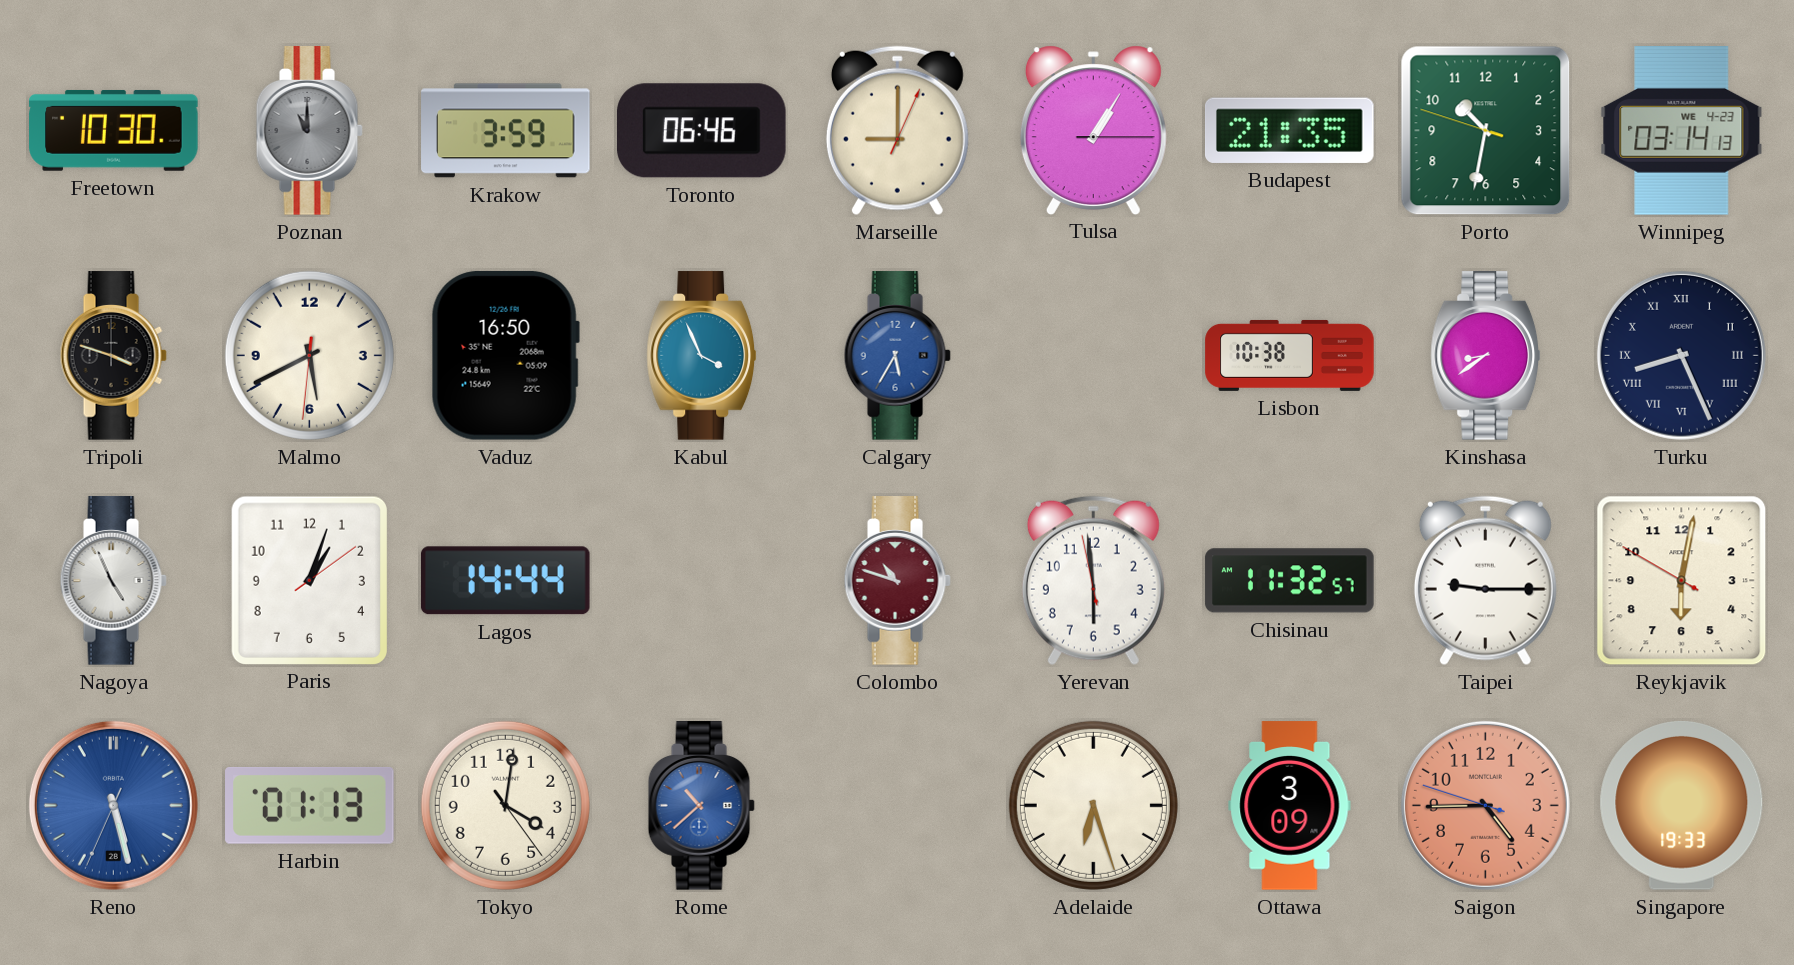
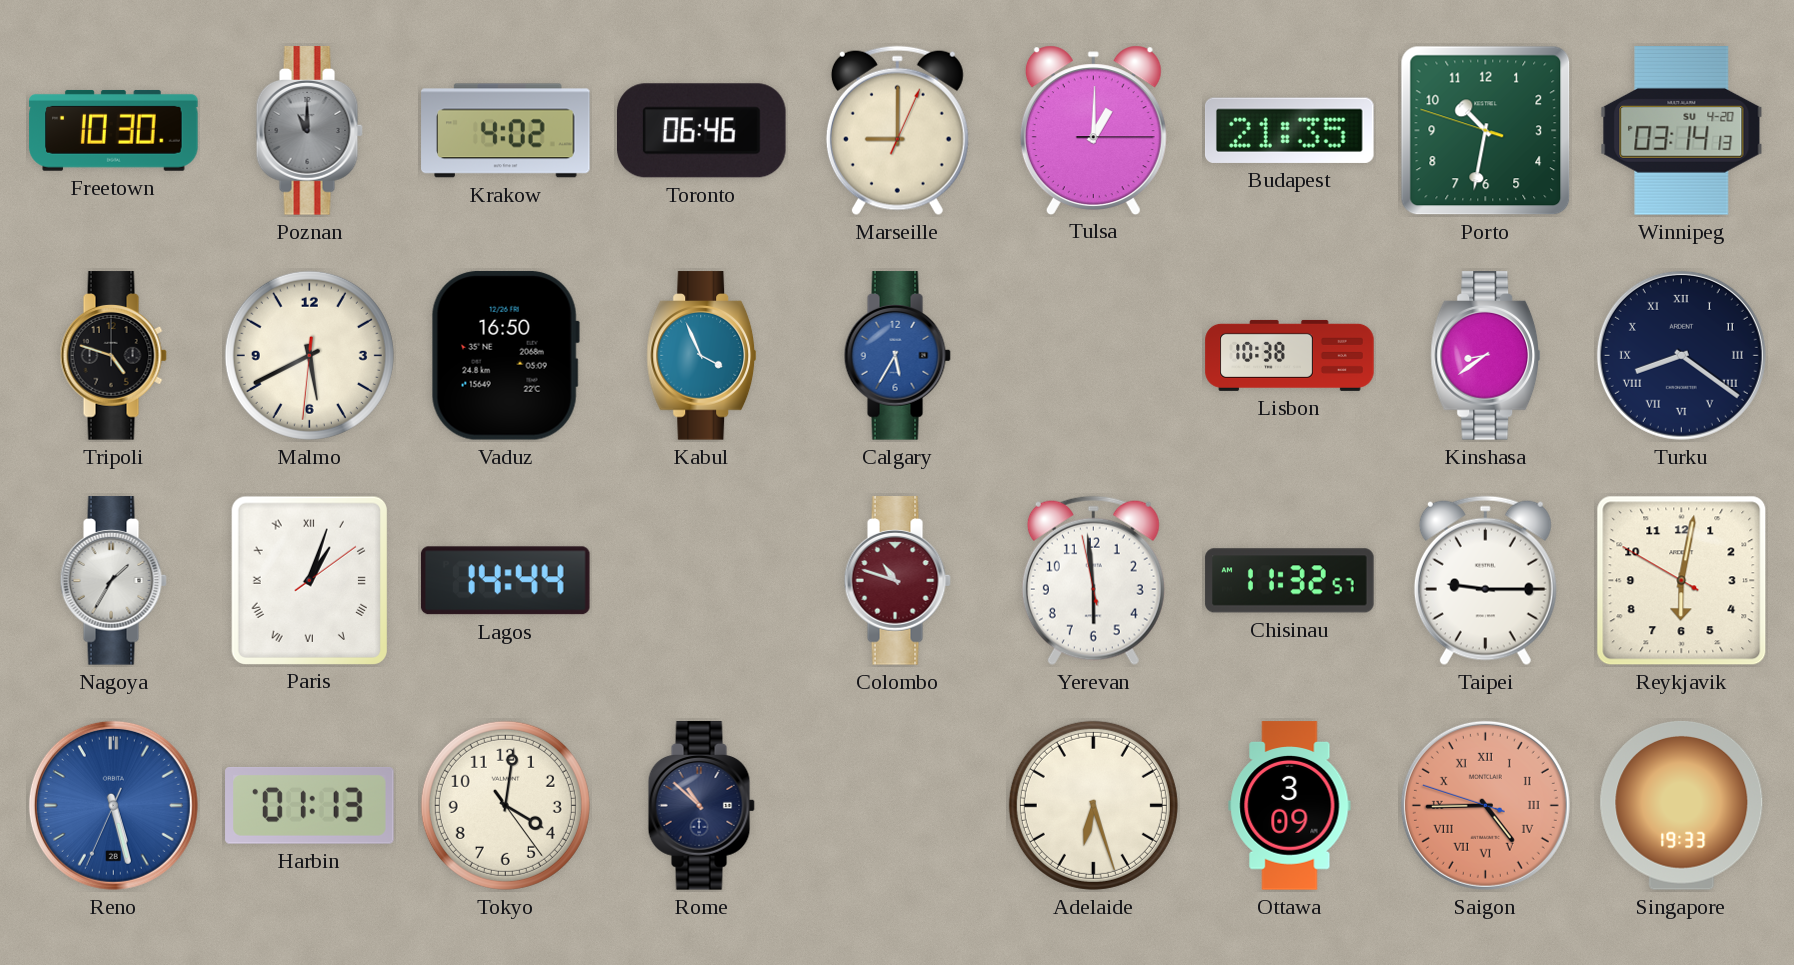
Krakow: 3:59 -> 4:02 (506, 131)
Tulsa: 1:05 -> 1:00 (1093, 130)
Winnipeg date: WE 4-23 -> SU 4-20 (1682, 131)
Tripoli: 3:48 -> 4:48 (113, 356)
Turku: 8:26 -> 8:21 (1681, 355)
Nagoya: 4:56 -> 1:35 (113, 581)
Paris numerals: Arabic -> Roman (309, 580)
Rome: 10:38 -> 10:52 (701, 806)
Rome dial: blue -> navy (701, 806)
Saigon numerals: Arabic -> Roman (1485, 805)
